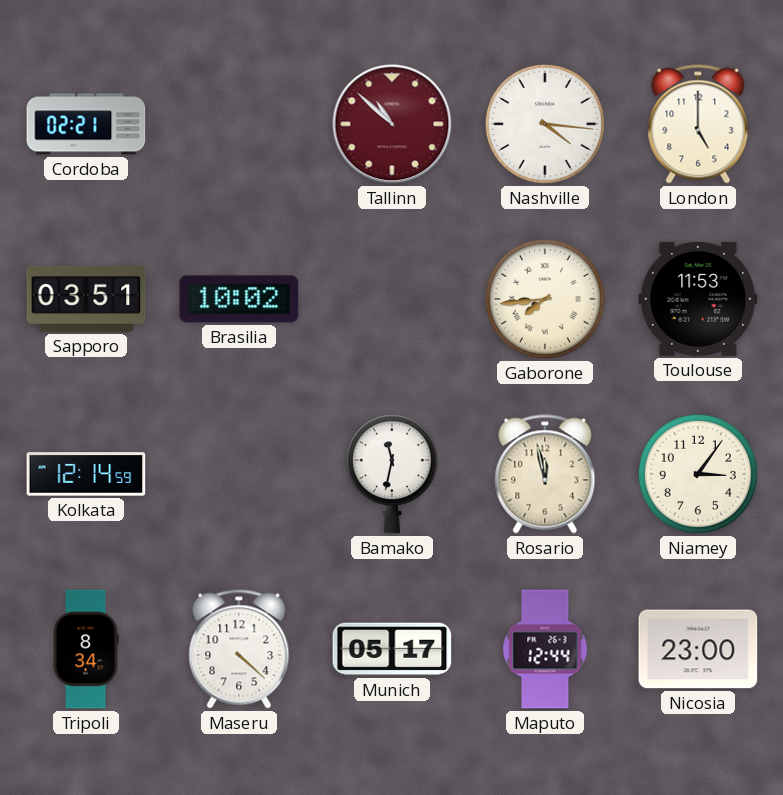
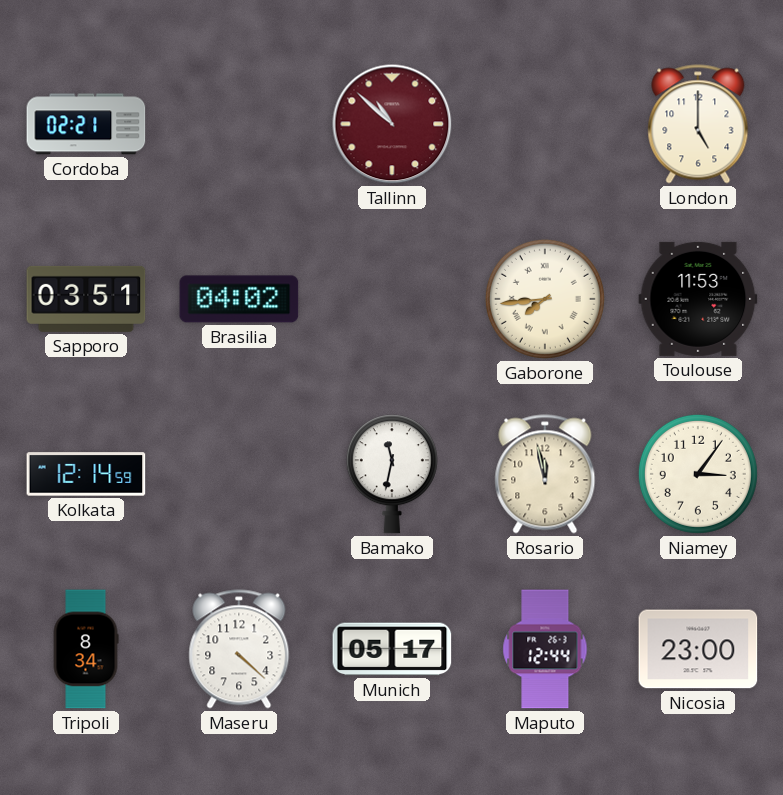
Nashville: 4:16 -> none (545, 124)
Brasilia: 10:02 -> 04:02 (239, 299)
